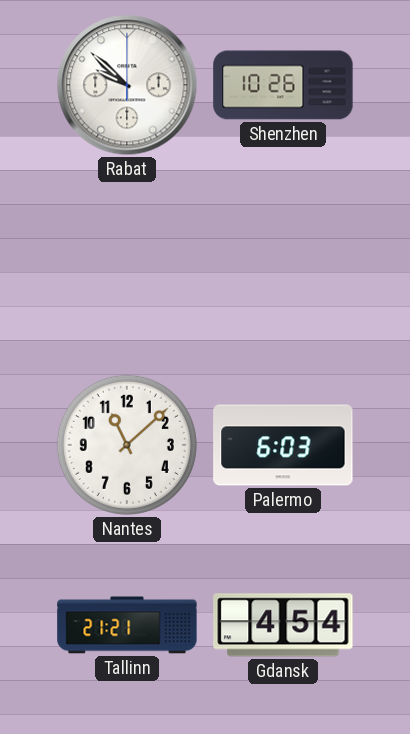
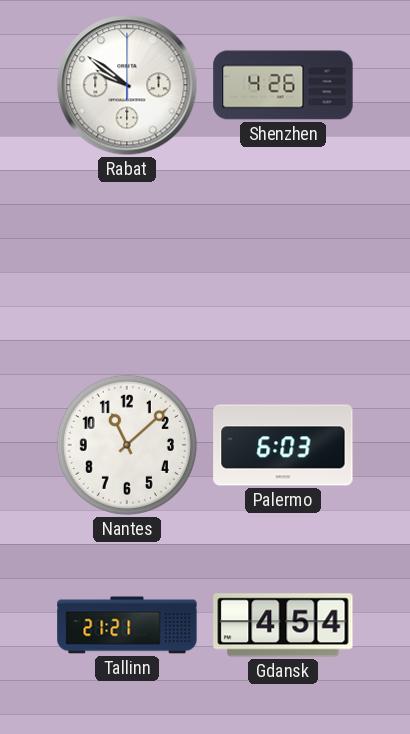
Rabat: 9:52 -> 9:51 (127, 85)
Shenzhen: 10:26 -> 4:26 (283, 85)
